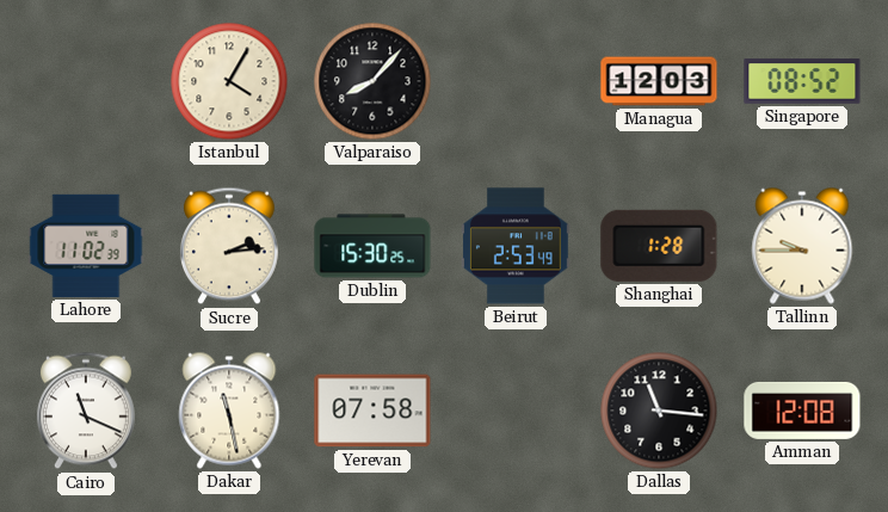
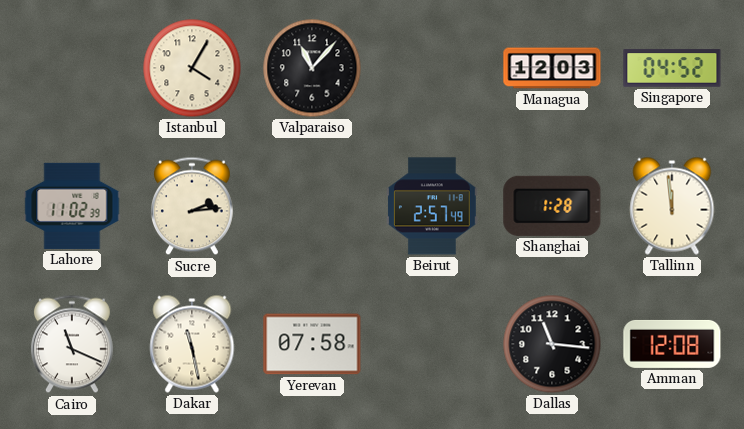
Valparaiso: 8:07 -> 11:07 (312, 68)
Singapore: 08:52 -> 04:52 (672, 68)
Dublin: 15:30 -> none (372, 246)
Beirut: 2:53 -> 2:57 (432, 206)
Tallinn: 9:45 -> 11:59 (672, 206)
